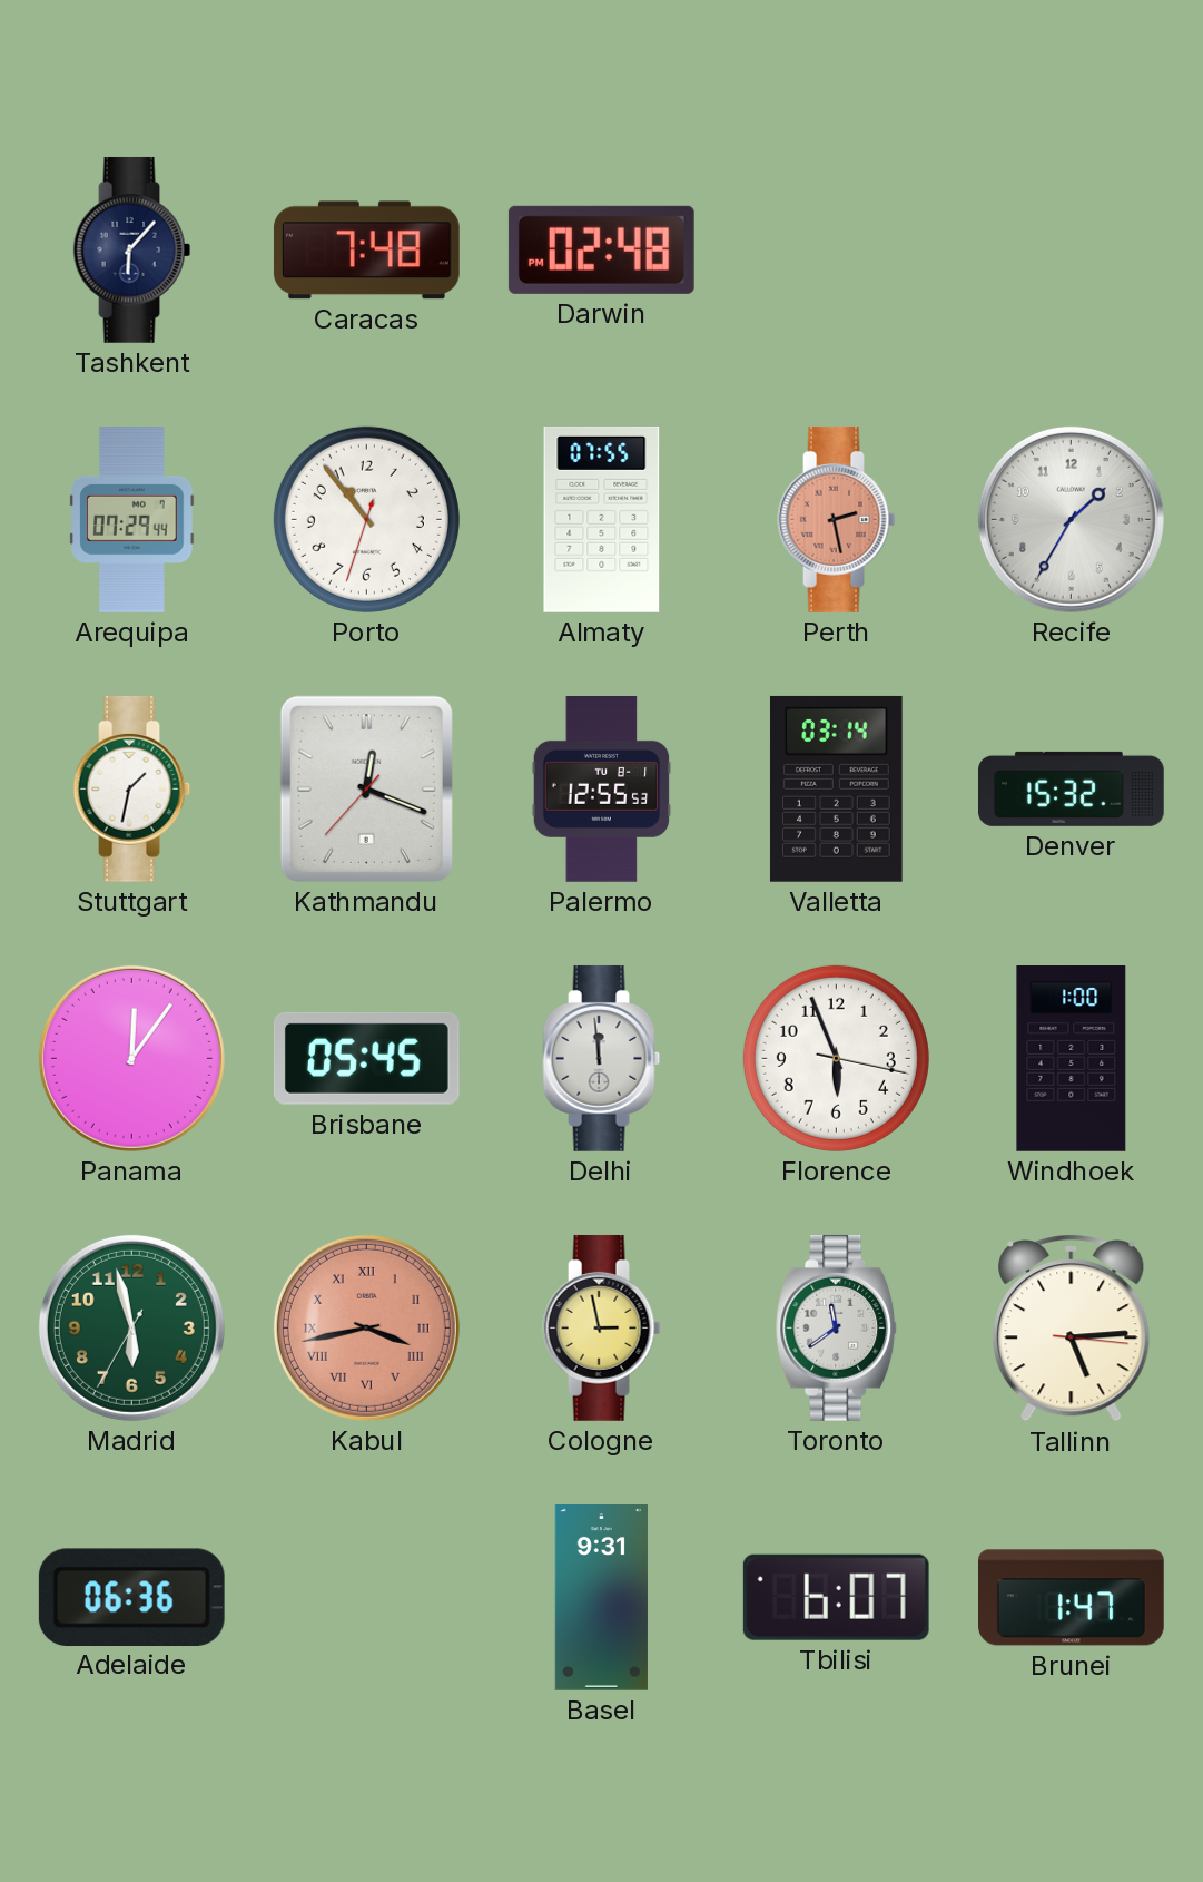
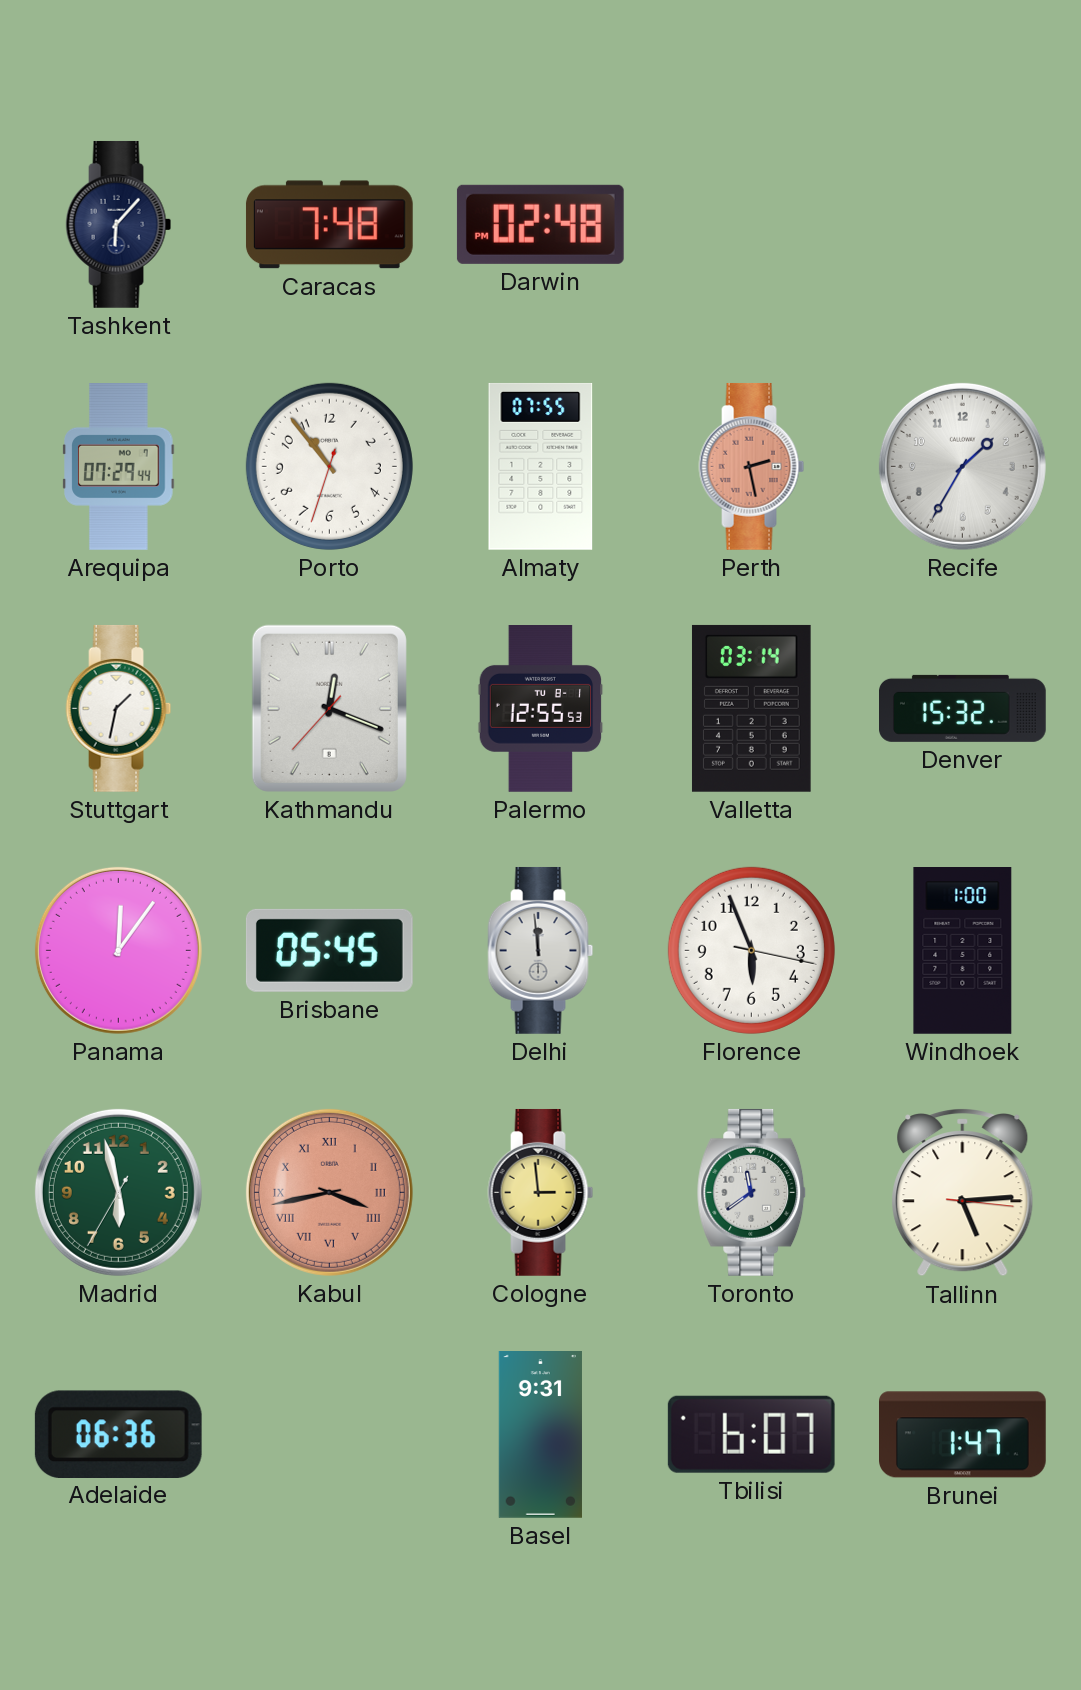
Cologne: 2:58 -> 2:59 (541, 1192)
